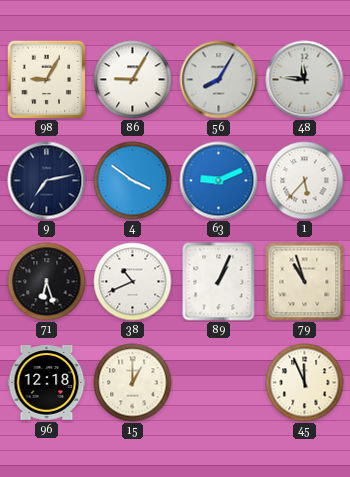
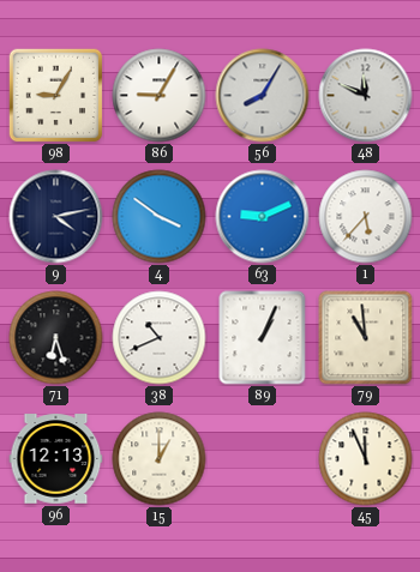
48: 11:46 -> 11:49 (366, 96)
9: 7:13 -> 4:13 (56, 217)
79: 10:57 -> 10:59 (366, 338)
96: 12:18 -> 12:13 (56, 459)
